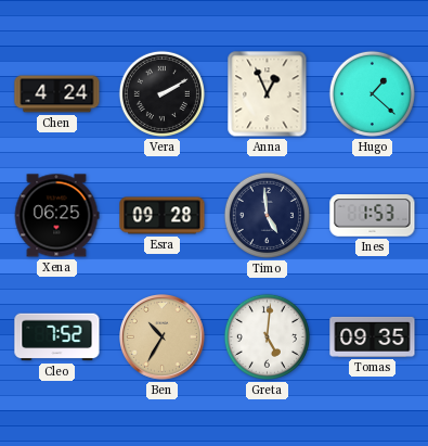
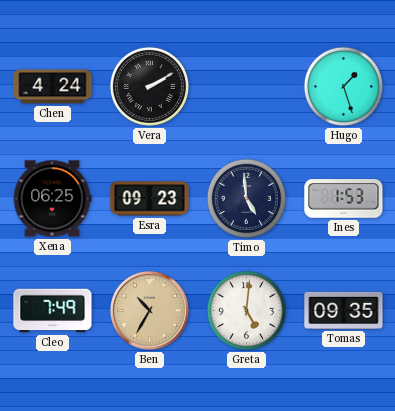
Anna: 12:56 -> none (268, 94)
Hugo: 1:22 -> 1:27 (343, 86)
Esra: 09:28 -> 09:23 (150, 199)
Cleo: 7:52 -> 7:49 (53, 311)
